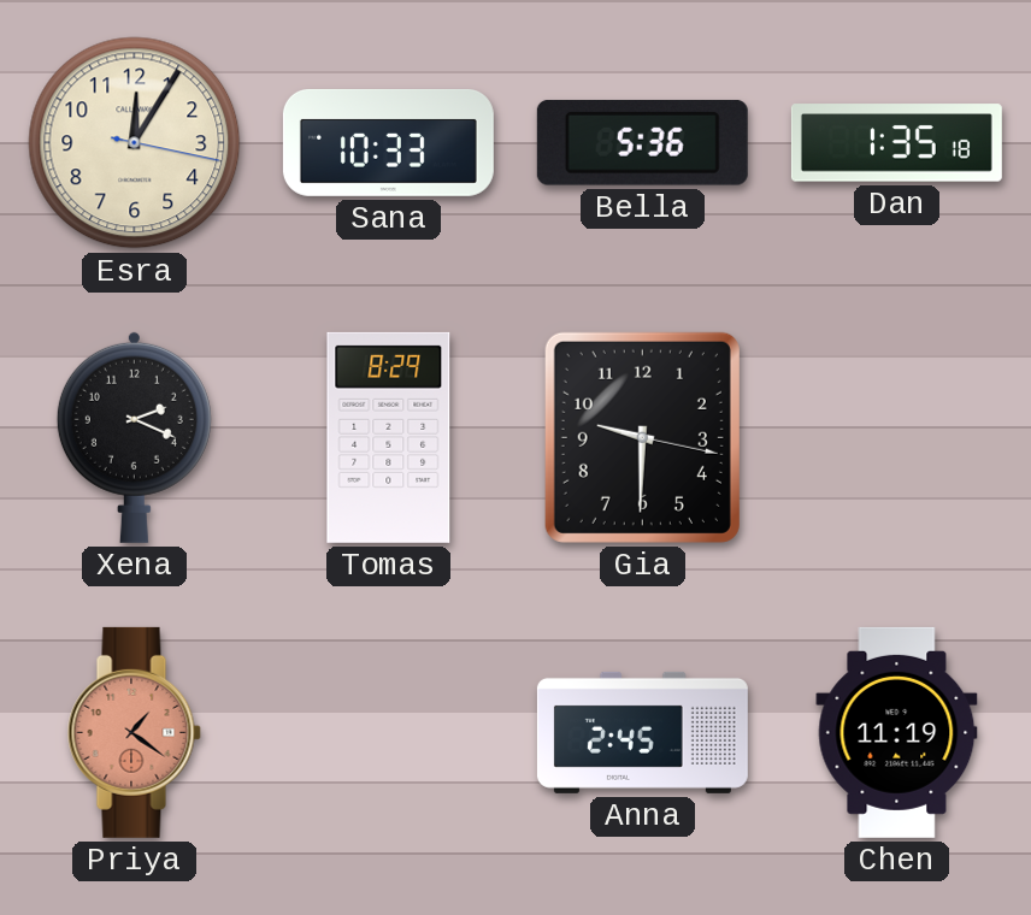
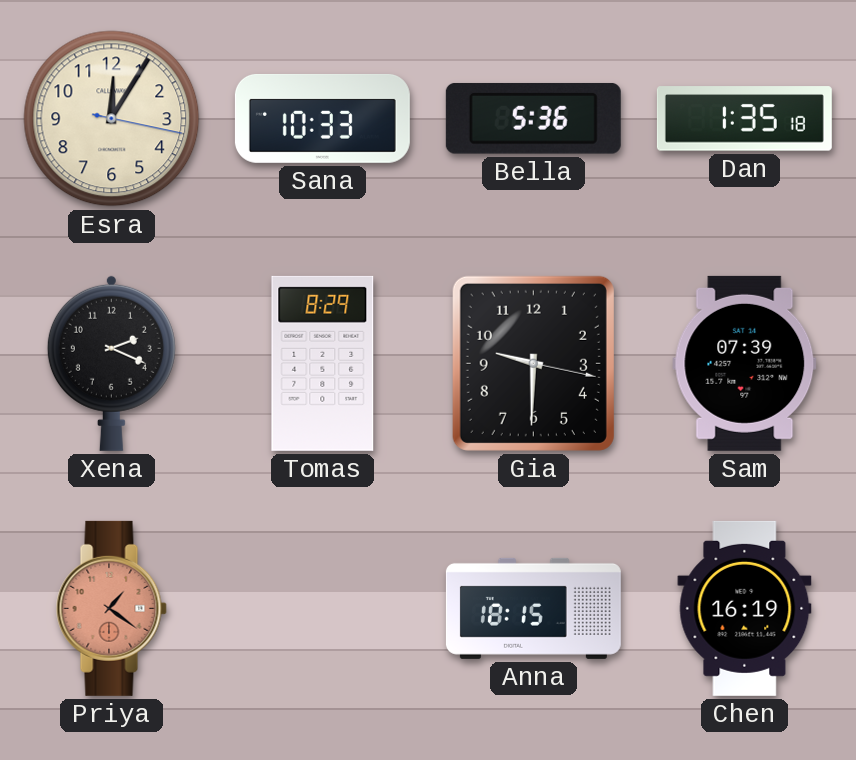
Sam: none -> 07:39 (745, 363)
Anna: 2:45 -> 18:15 (533, 608)
Chen: 11:19 -> 16:19 (745, 608)
